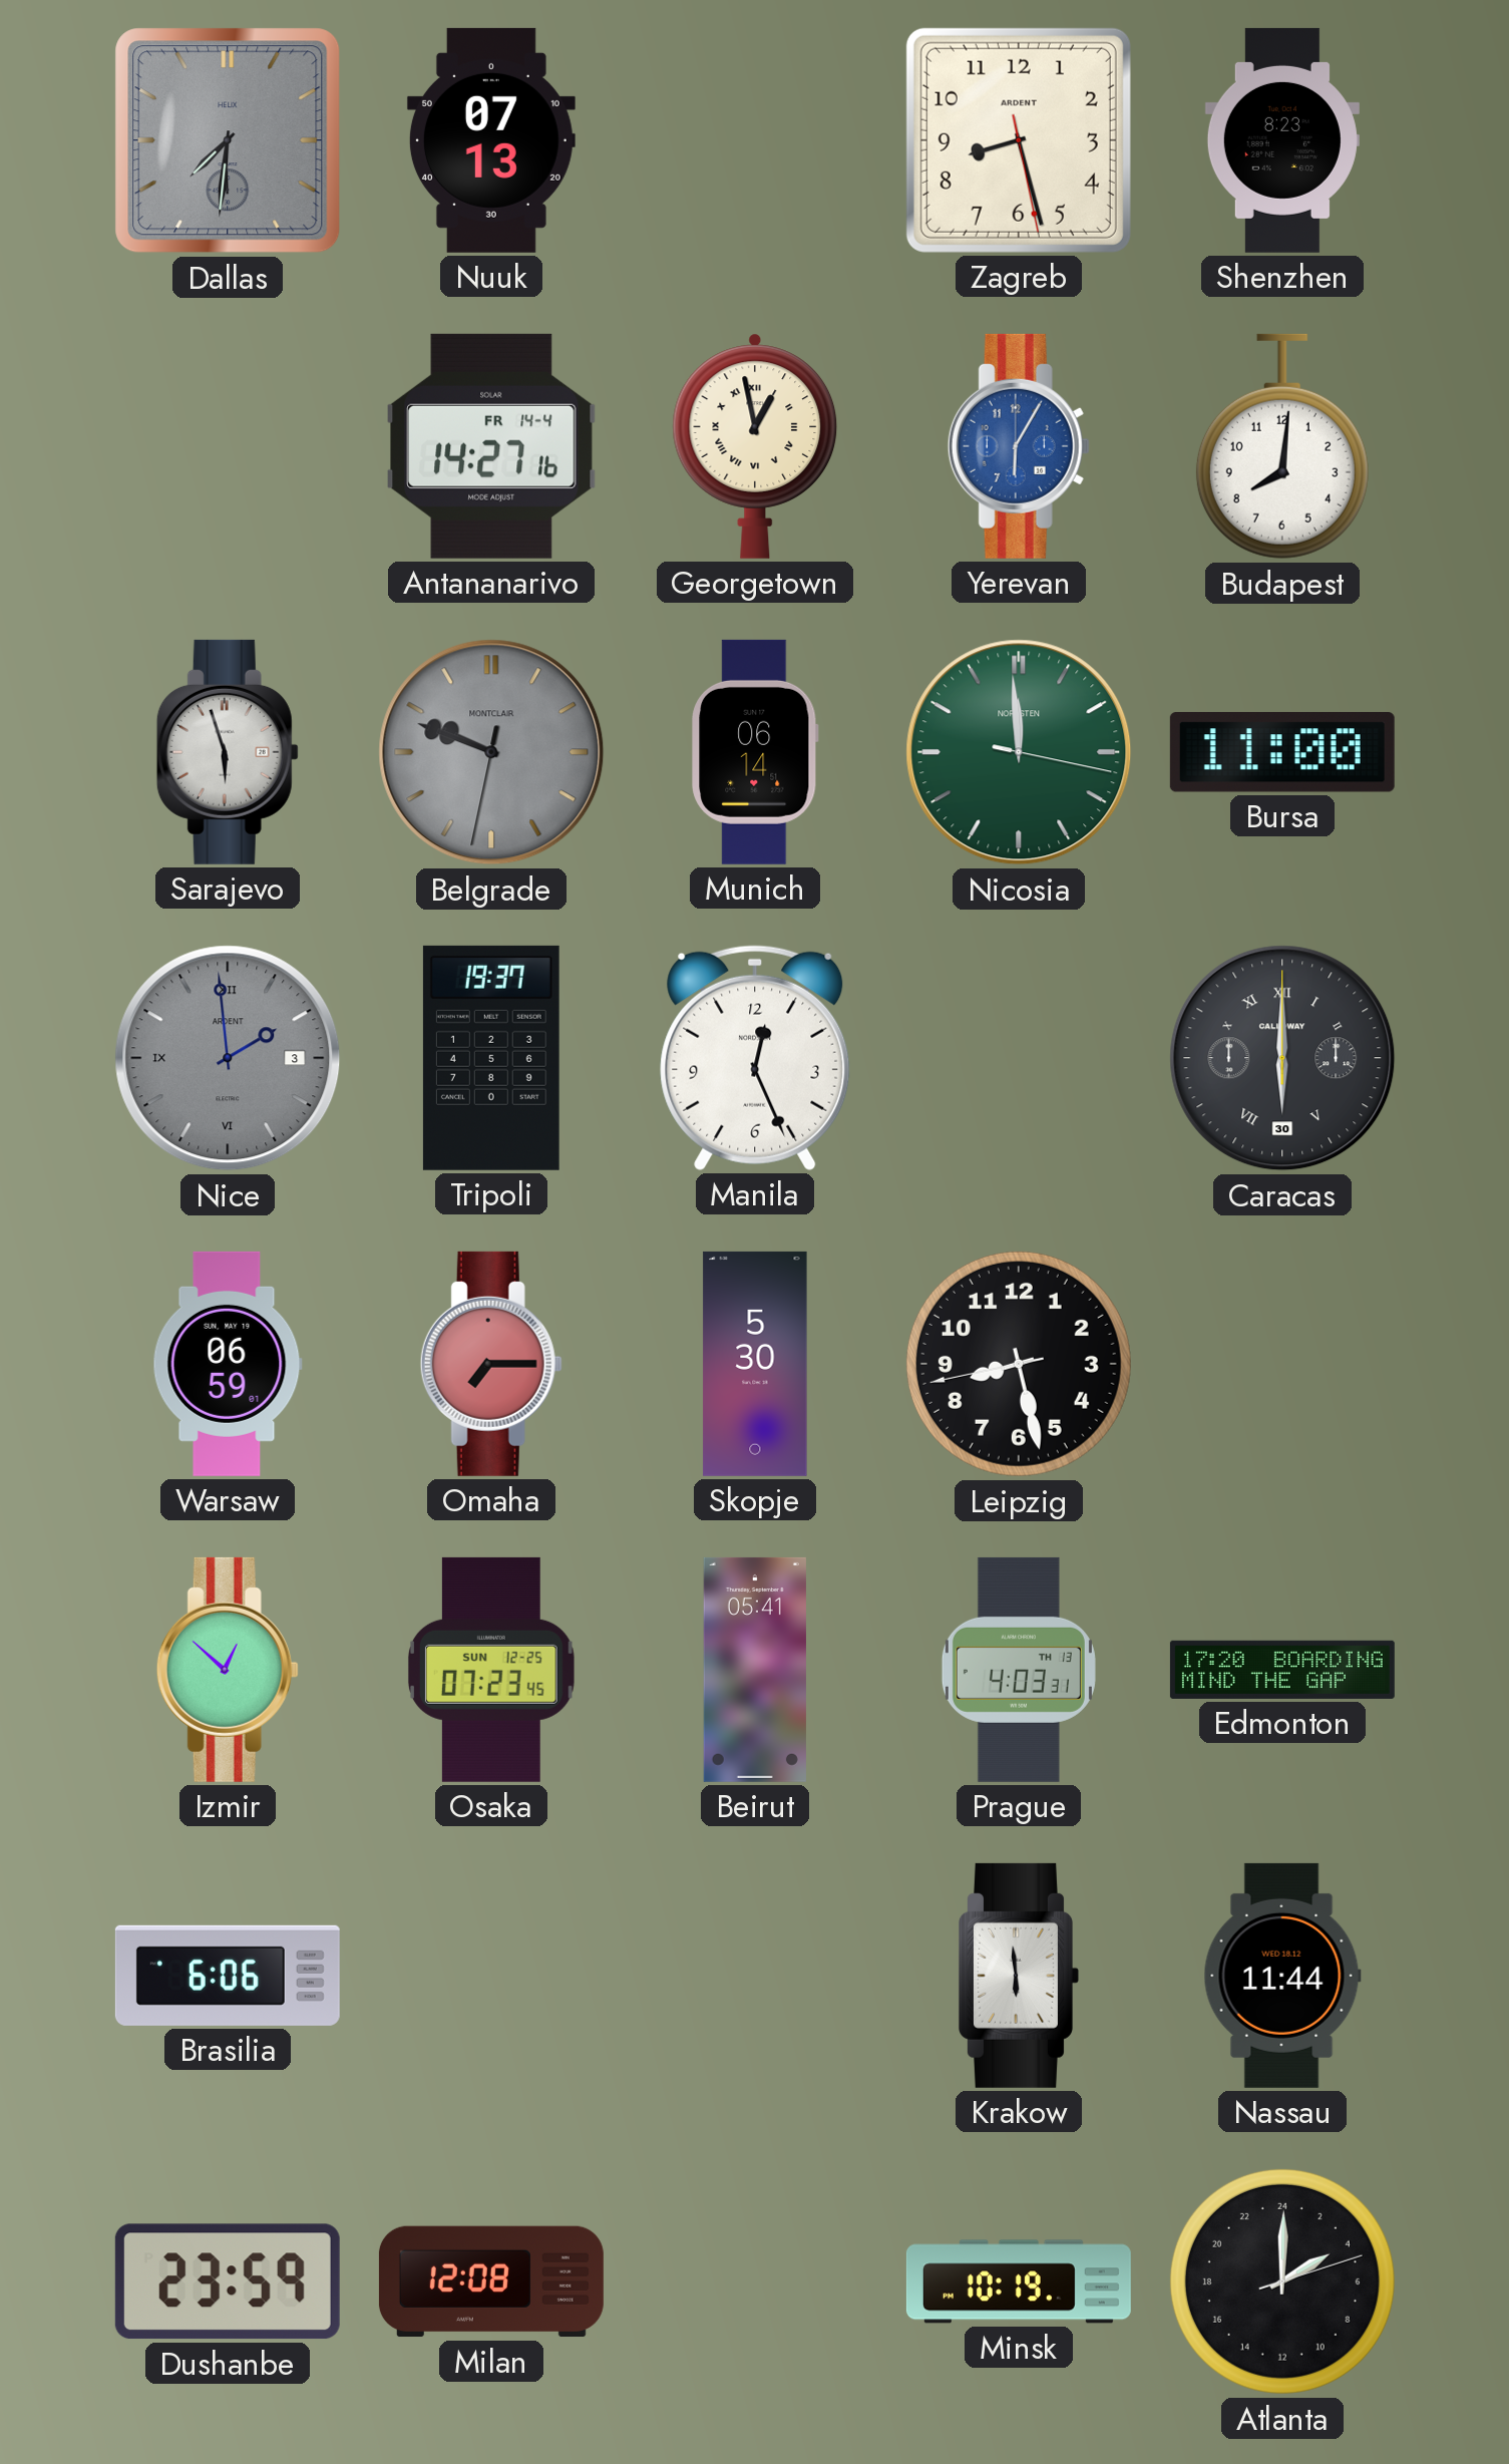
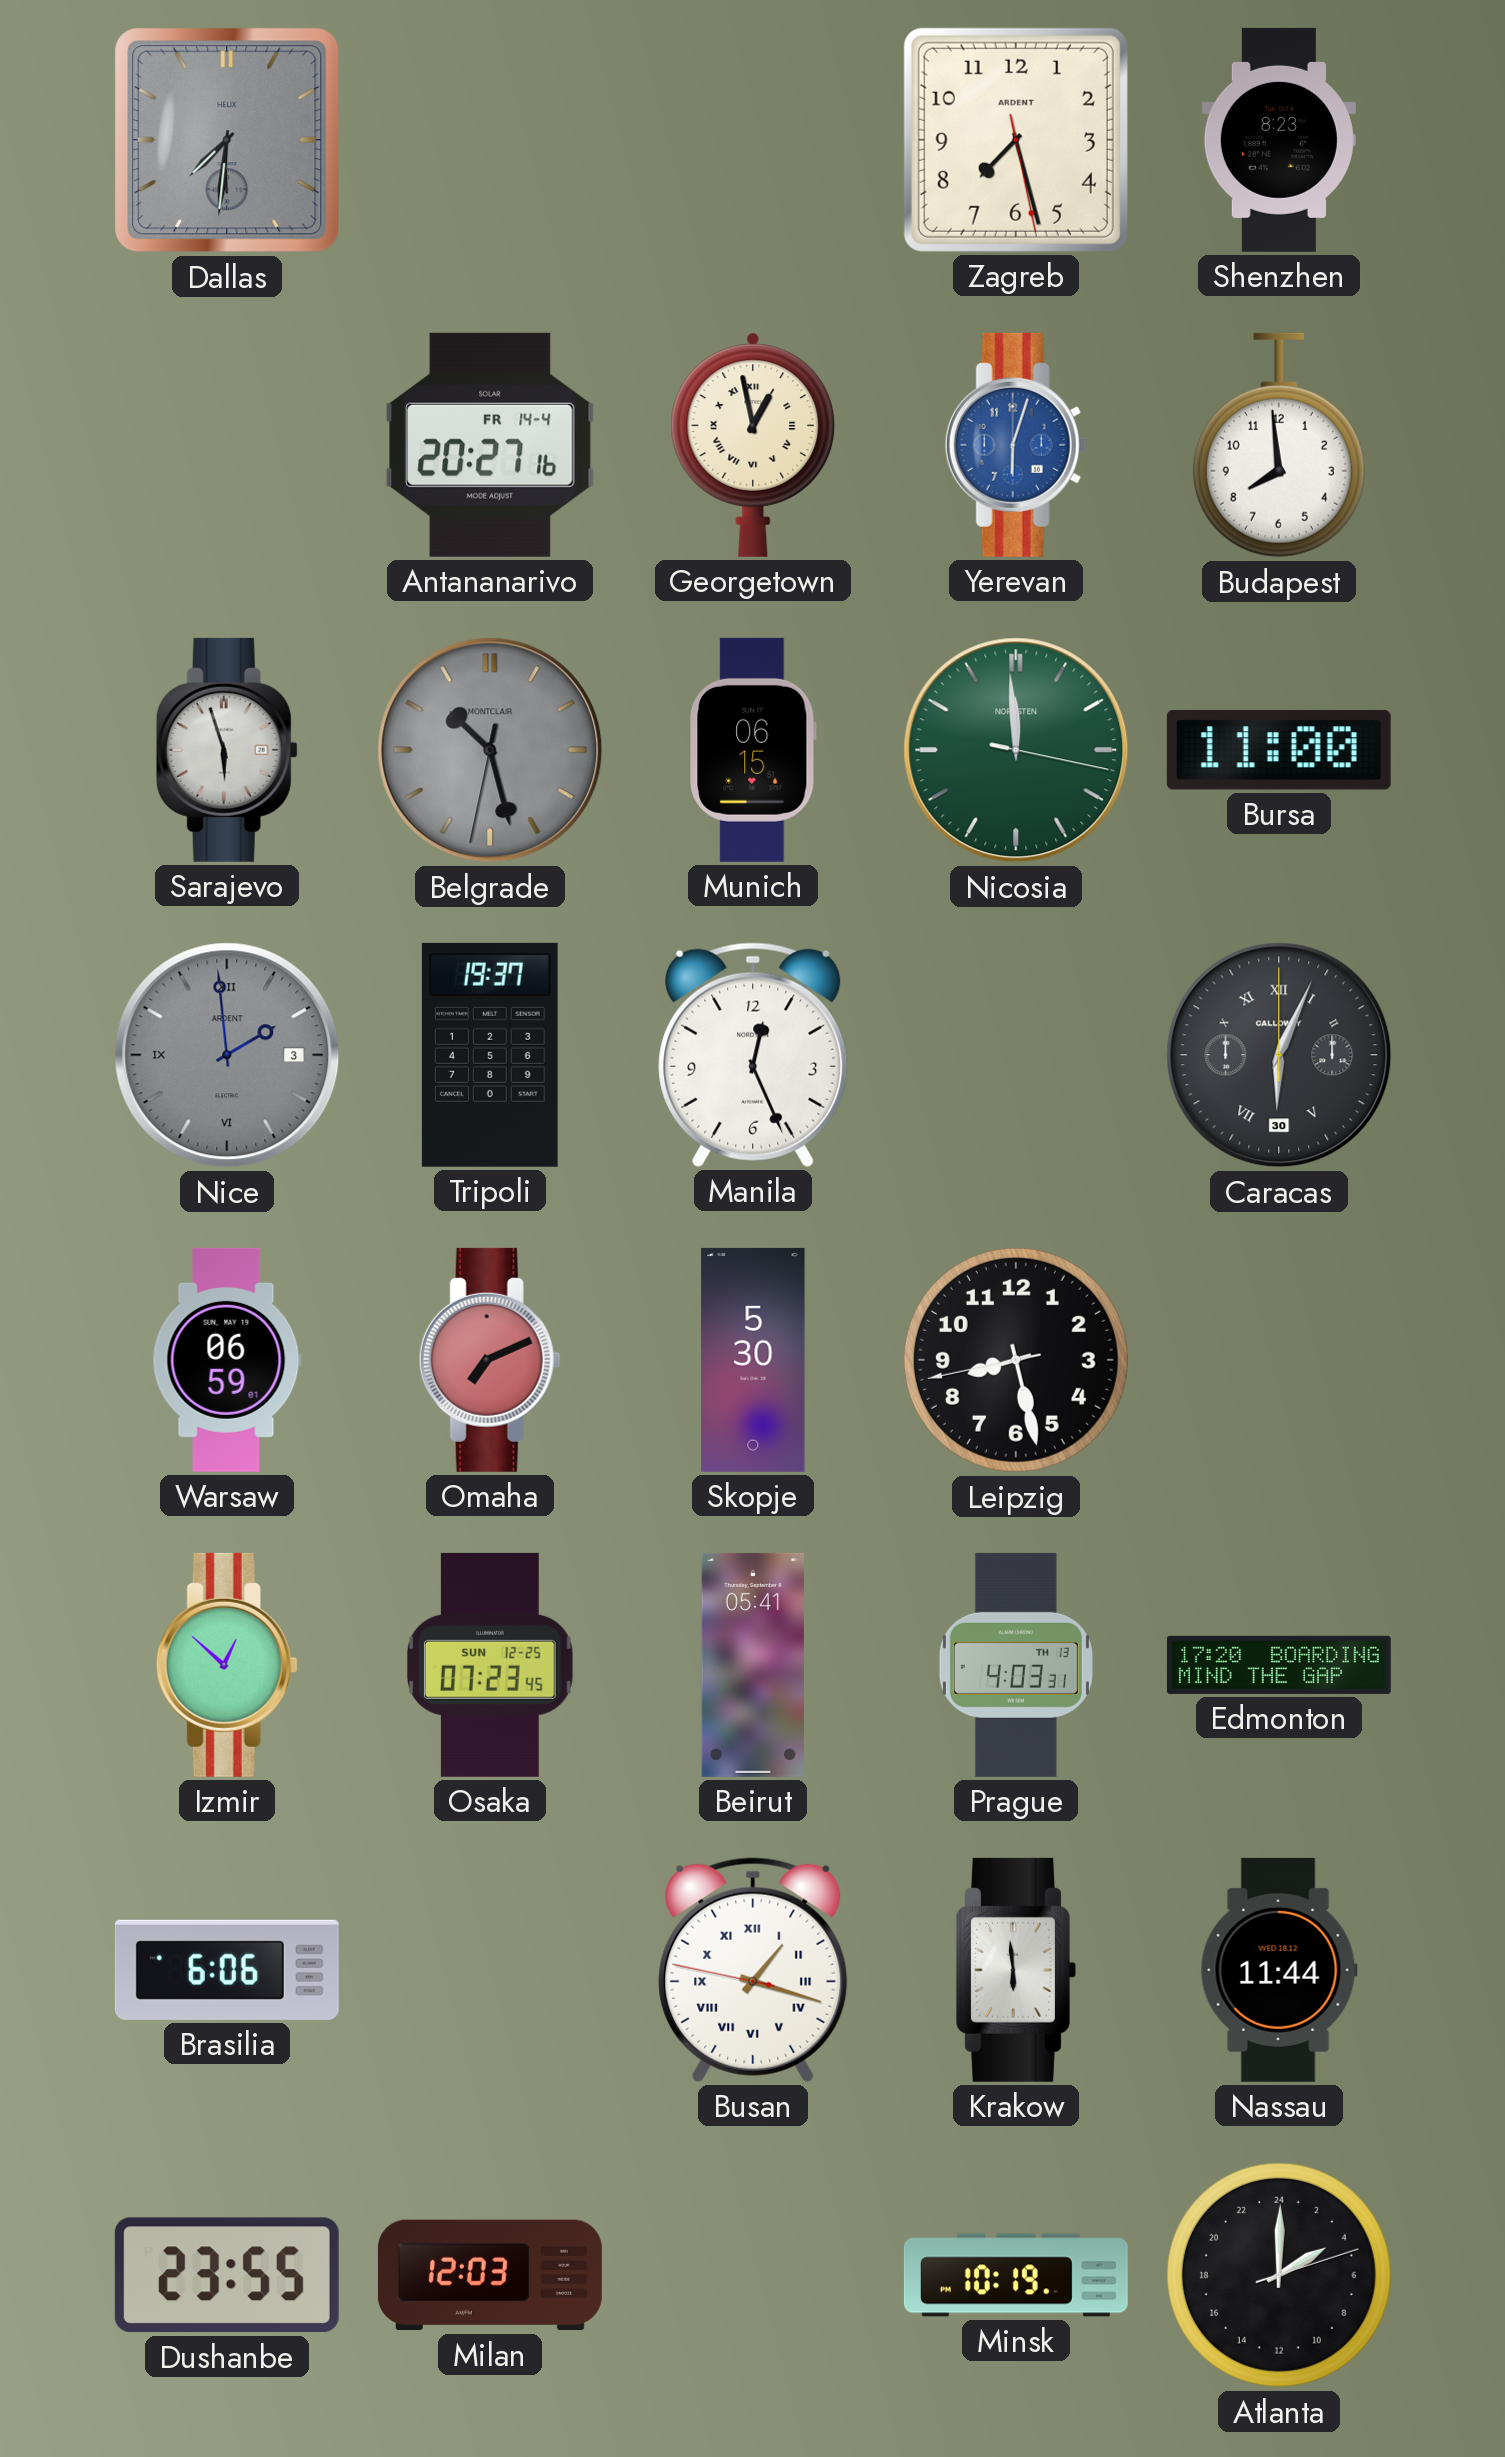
Nuuk: 07:13 -> none (491, 140)
Zagreb: 8:27 -> 7:27 (1016, 140)
Antananarivo: 14:27 -> 20:27 (491, 445)
Yerevan: 6:05 -> 6:03 (1016, 445)
Budapest: 8:01 -> 7:59 (1279, 445)
Belgrade: 9:48 -> 10:27 (490, 750)
Munich: 06:14 -> 06:15 (753, 750)
Caracas: 6:00 -> 6:04 (1279, 1055)
Omaha: 7:15 -> 7:11 (490, 1360)
Busan: none -> 1:17 (753, 1970)
Dushanbe: 23:59 -> 23:55 (227, 2275)
Milan: 12:08 -> 12:03 (490, 2275)
